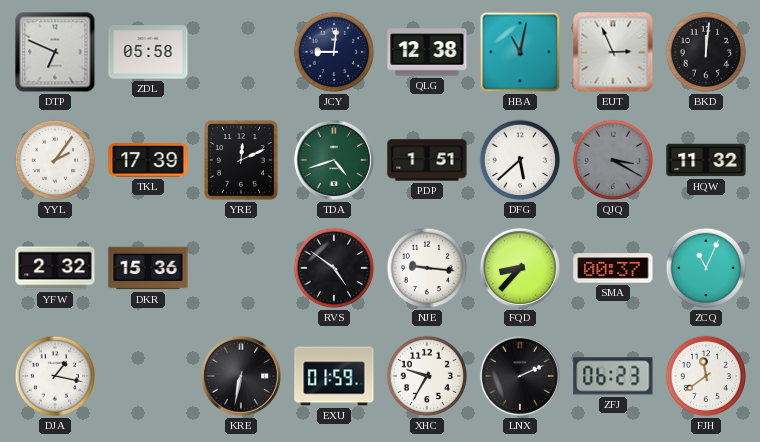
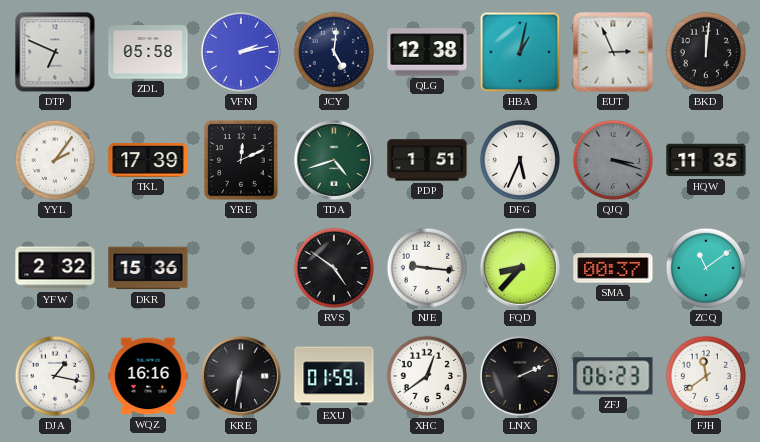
VFN: none -> 2:13 (241, 52)
JCY: 9:01 -> 5:01 (334, 52)
HBA: 11:02 -> 1:02 (520, 52)
DFG: 5:38 -> 5:34 (520, 160)
QJQ: 3:20 -> 3:18 (613, 160)
HQW: 11:32 -> 11:35 (706, 160)
ZCQ: 11:04 -> 11:09 (706, 268)
WQZ: none -> 16:16 (148, 376)
XHC: 9:35 -> 12:39 (427, 376)
